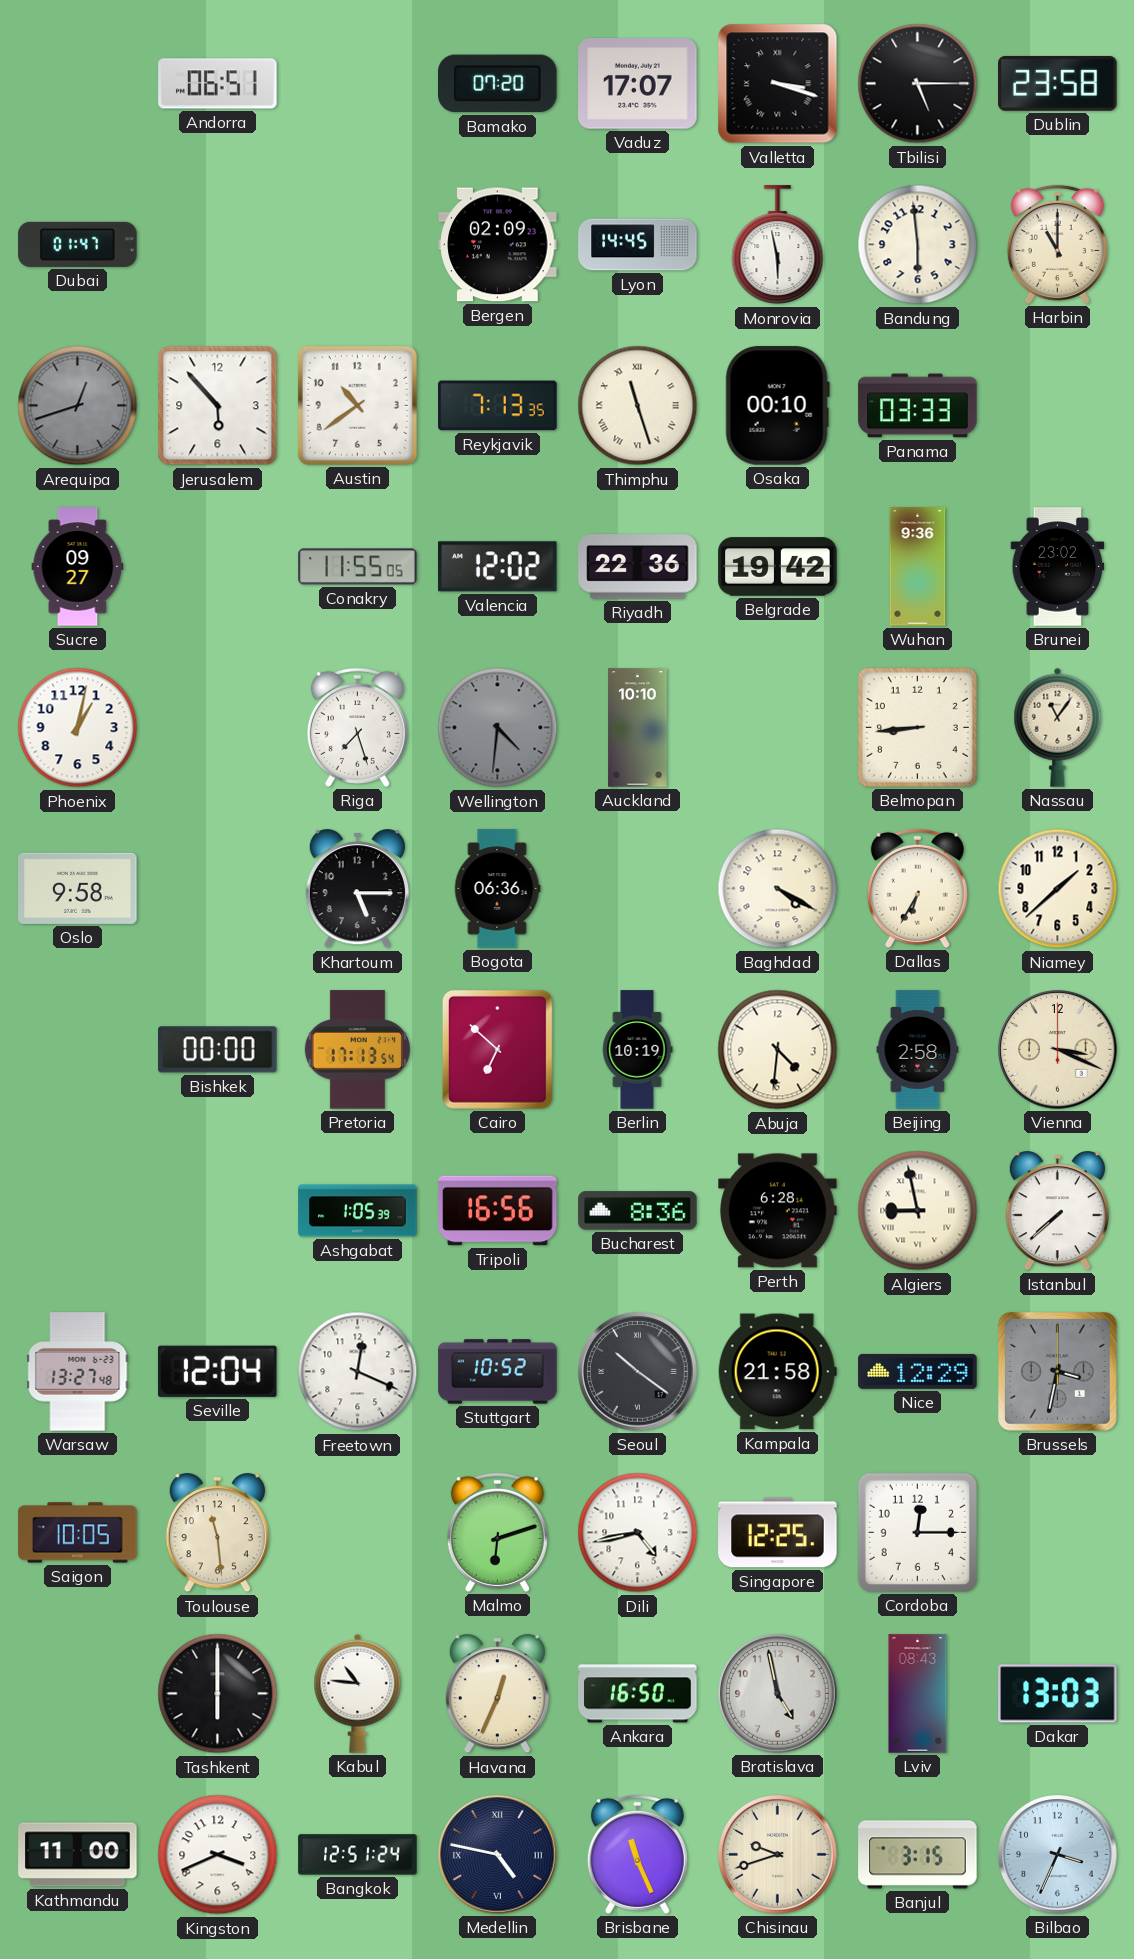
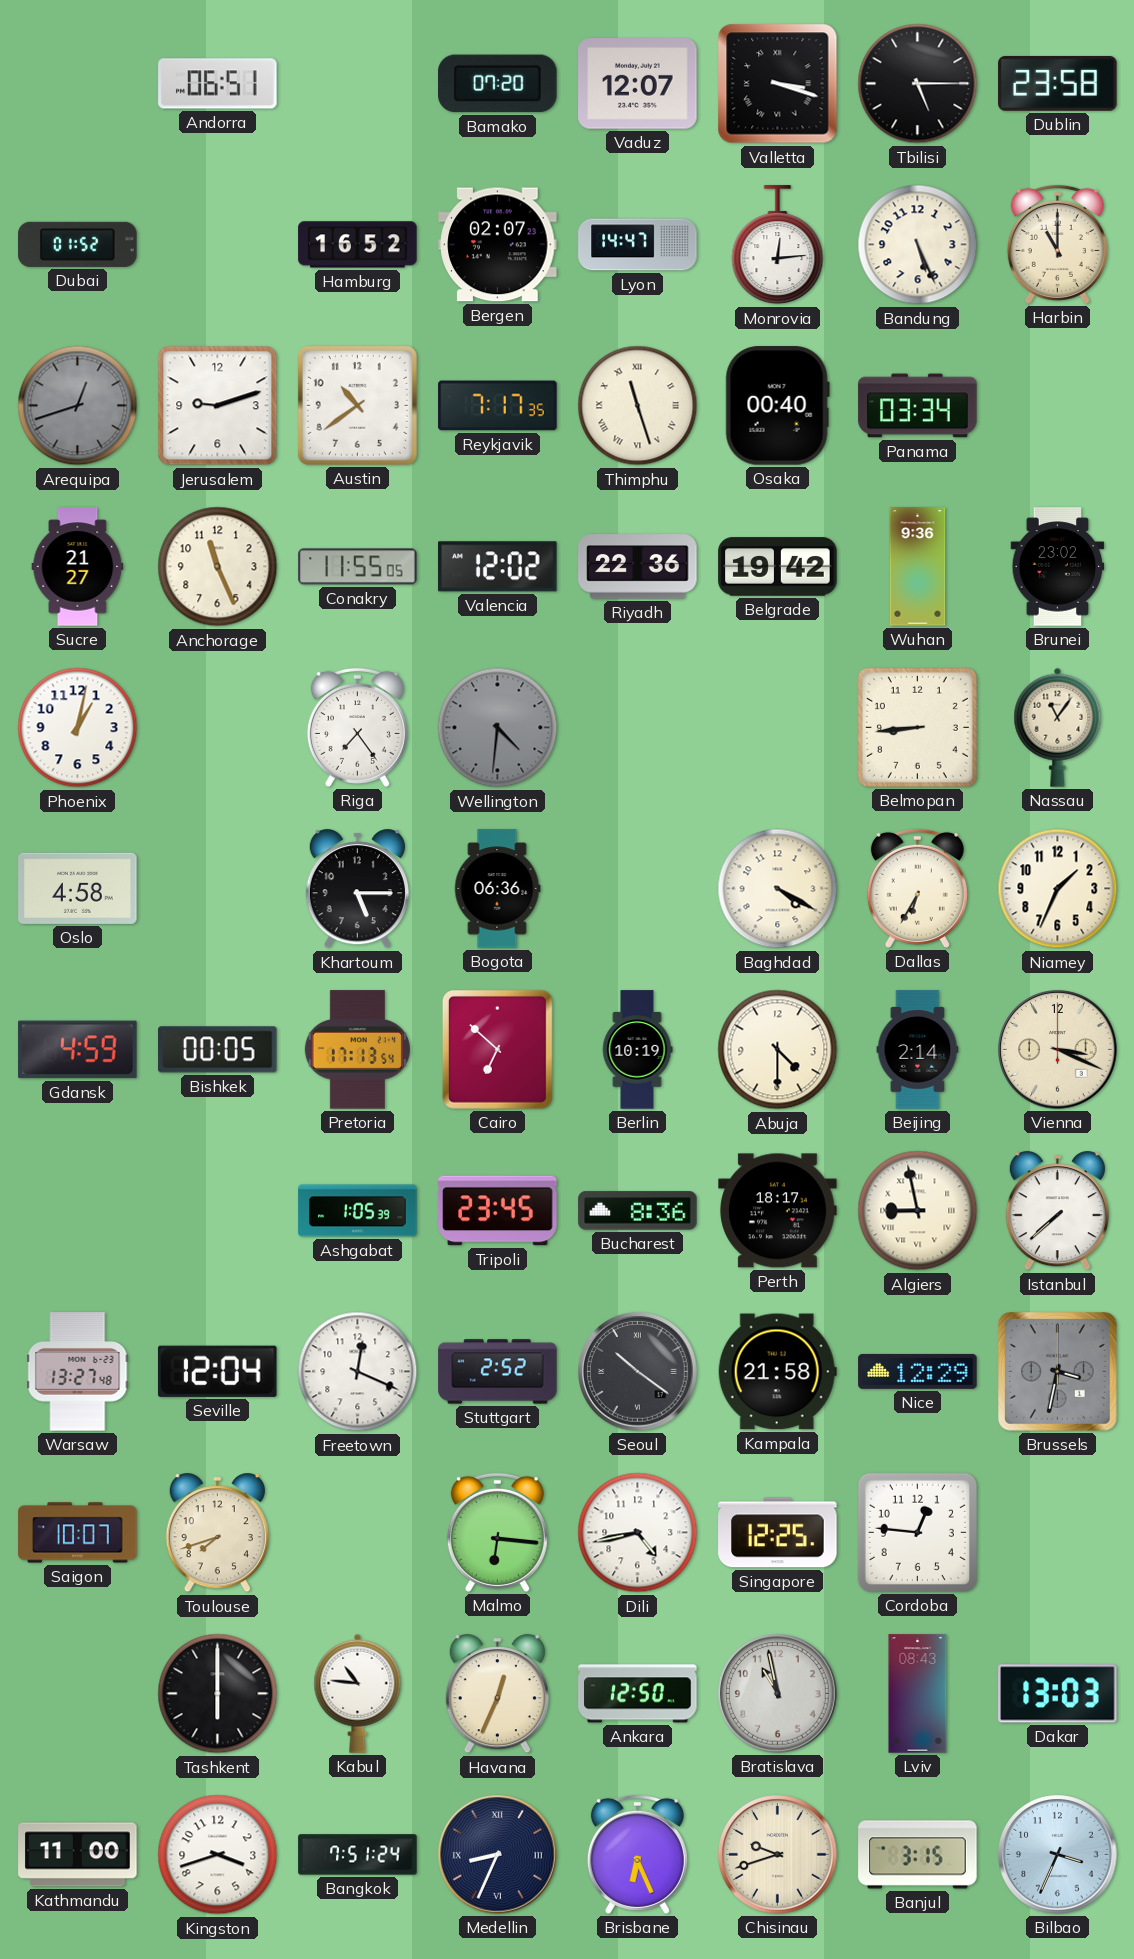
Vaduz: 17:07 -> 12:07 (638, 84)
Dubai: 01:47 -> 01:52 (78, 244)
Hamburg: none -> 16:52 (358, 245)
Bergen: 02:09 -> 02:07 (498, 245)
Lyon: 14:45 -> 14:47 (638, 245)
Monrovia: 5:58 -> 12:14 (778, 245)
Bandung: 5:59 -> 5:26 (918, 245)
Jerusalem: 5:53 -> 9:12 (218, 406)
Reykjavik: 7:13 -> 7:17 (498, 406)
Osaka: 00:10 -> 00:40 (777, 406)
Panama: 03:33 -> 03:34 (918, 406)
Sucre: 09:27 -> 21:27 (78, 567)
Anchorage: none -> 11:26 (218, 567)
Riga: 7:27 -> 7:24 (357, 727)
Auckland: 10:10 -> none (638, 728)
Oslo: 9:58 -> 4:58 (78, 888)
Niamey: 1:38 -> 1:34 (1058, 889)
Gdansk: none -> 4:59 (78, 1050)
Bishkek: 00:00 -> 00:05 (218, 1050)
Abuja: 4:31 -> 4:30 (778, 1050)
Beijing: 2:58 -> 2:14 (918, 1050)
Tripoli: 16:56 -> 23:45 (498, 1211)
Perth: 6:28 -> 18:17 (778, 1211)
Stuttgart: 10:52 -> 2:52 (498, 1372)
Saigon: 10:05 -> 10:07 (78, 1533)
Toulouse: 11:29 -> 7:42 (217, 1533)
Malmo: 6:12 -> 6:16 (497, 1532)
Cordoba: 12:15 -> 12:46 (917, 1532)
Ankara: 16:50 -> 12:50 (638, 1694)
Bratislava: 4:58 -> 10:58 (778, 1694)
Kingston: 3:41 -> 3:42 (218, 1855)
Bangkok: 12:51 -> 7:51 (358, 1855)
Medellin: 4:47 -> 8:34 (498, 1855)
Brisbane: 11:26 -> 6:26 (637, 1854)
